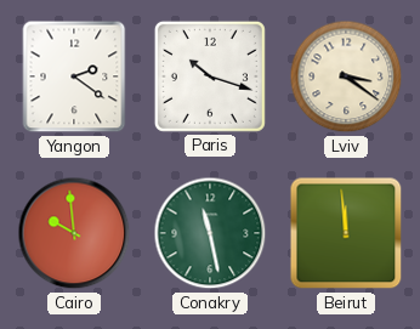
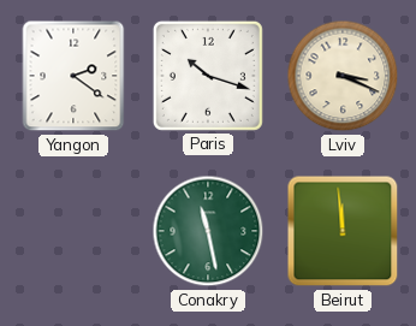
Lviv: 3:21 -> 3:19 (343, 76)
Cairo: 9:59 -> none (74, 233)
